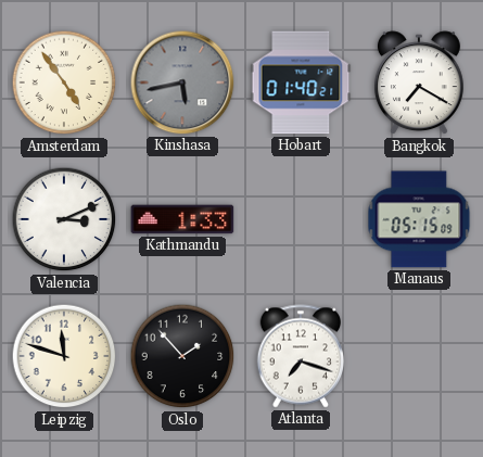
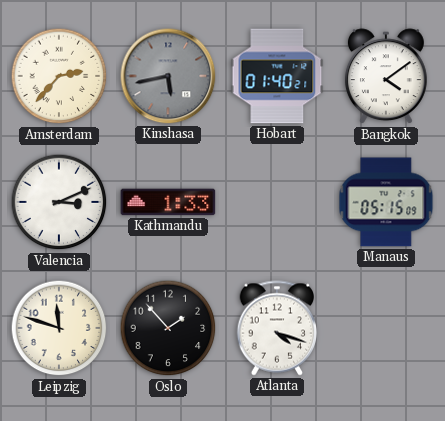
Amsterdam: 4:54 -> 2:37 (59, 76)
Bangkok: 7:20 -> 4:09 (386, 77)
Atlanta: 7:18 -> 4:18 (277, 328)
